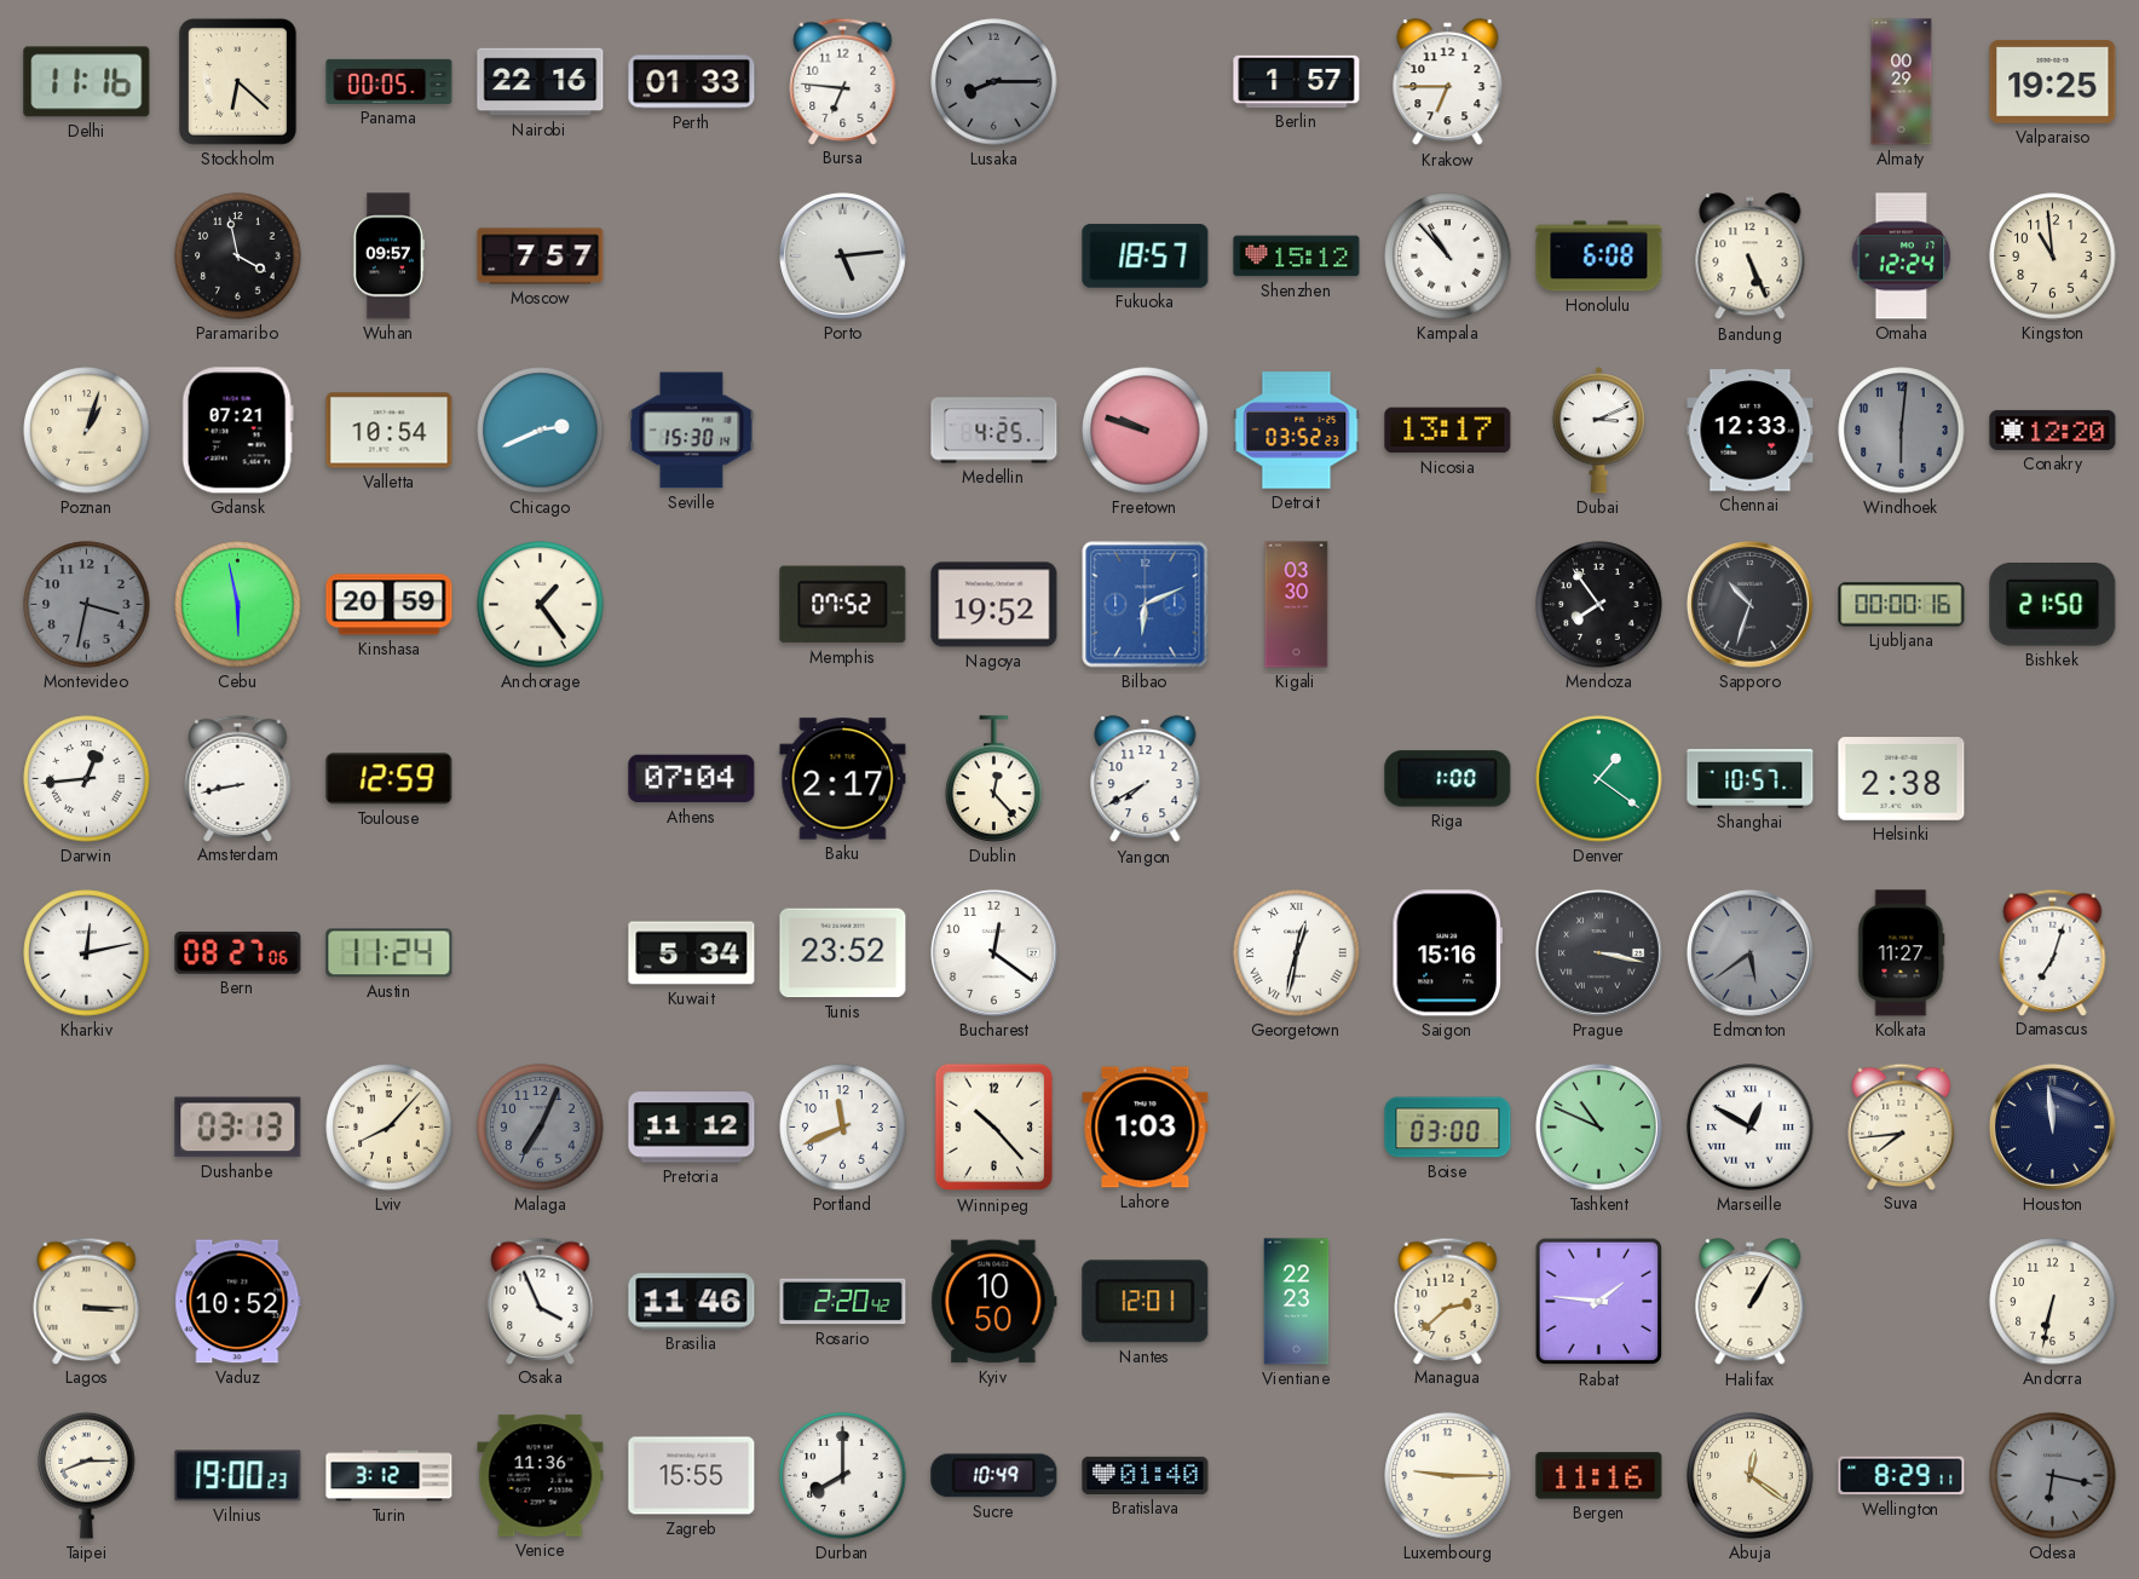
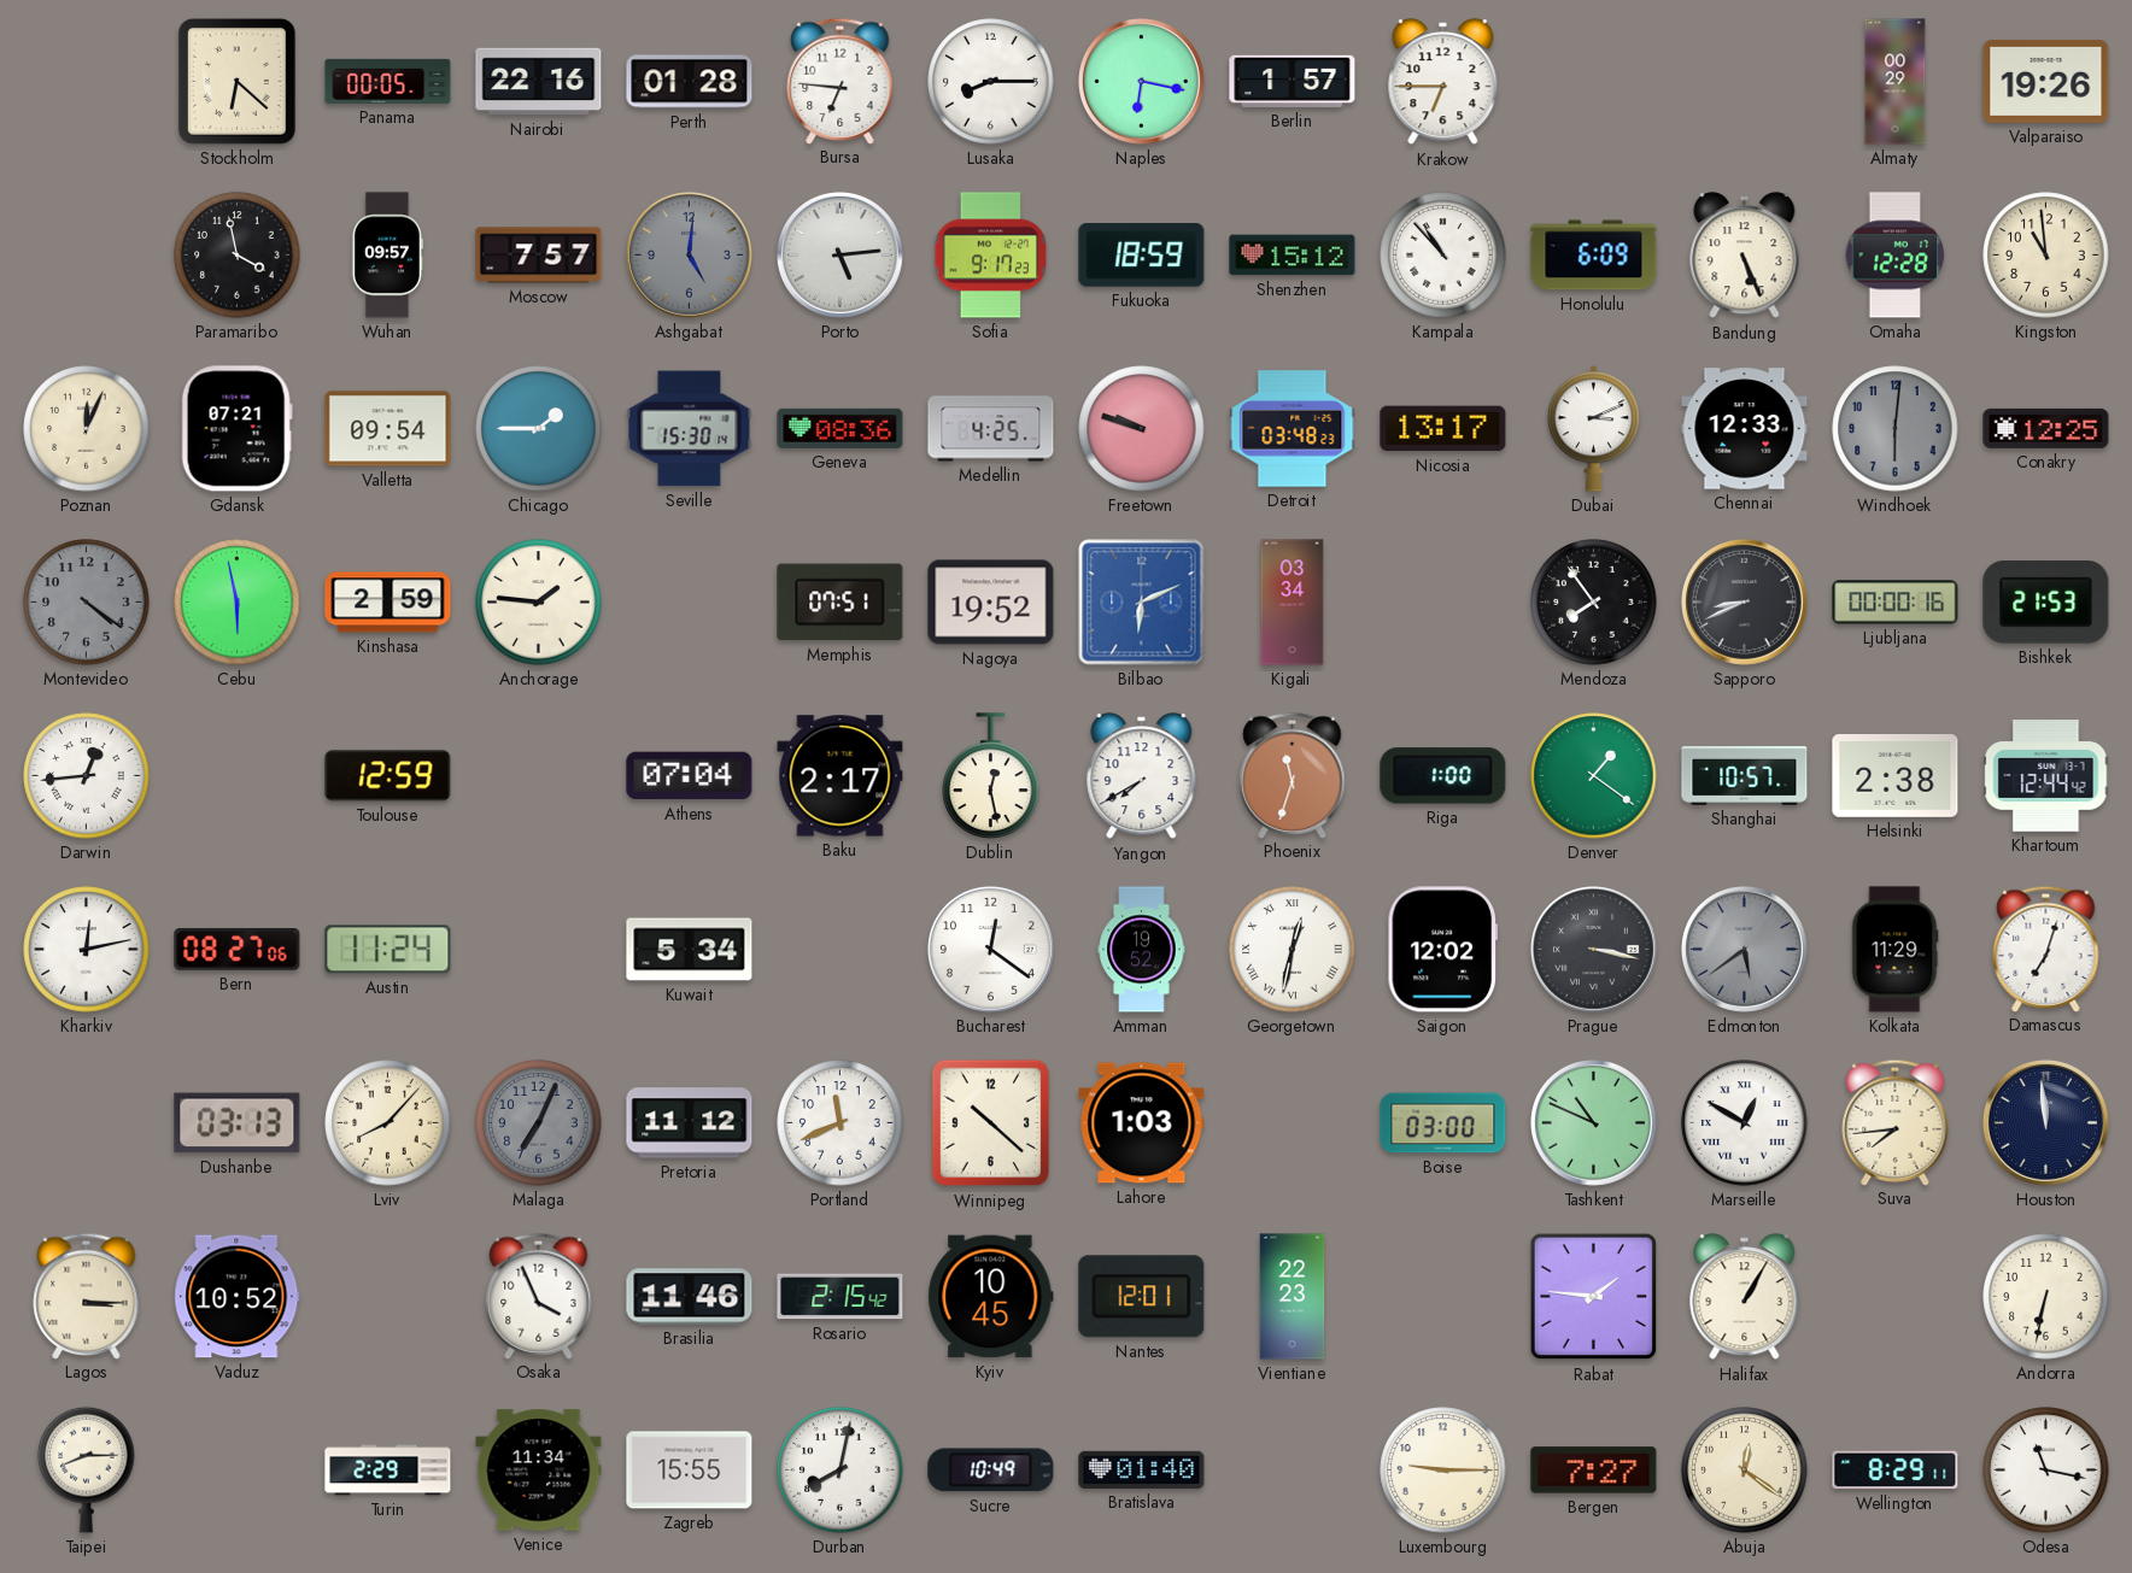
Delhi: 11:16 -> none (87, 82)
Perth: 01:33 -> 01:28 (690, 82)
Lusaka dial: grey -> white (991, 82)
Naples: none -> 6:17 (1141, 81)
Valparaiso: 19:25 -> 19:26 (2046, 81)
Ashgabat: none -> 5:01 (689, 254)
Sofia: none -> 9:17 (990, 256)
Fukuoka: 18:57 -> 18:59 (1142, 256)
Honolulu: 6:08 -> 6:09 (1594, 256)
Omaha: 12:24 -> 12:28 (1896, 256)
Poznan: 1:03 -> 12:04 (87, 429)
Valletta: 10:54 -> 09:54 (388, 429)
Chicago: 2:41 -> 1:45 (539, 429)
Geneva: none -> 08:36 (840, 428)
Detroit: 03:52 -> 03:48 (1293, 429)
Conakry: 12:20 -> 12:25 (2046, 428)
Montevideo: 3:32 -> 4:21 (87, 603)
Kinshasa: 20:59 -> 2:59 (388, 603)
Anchorage: 1:24 -> 1:46 (539, 603)
Memphis: 07:52 -> 07:51 (840, 603)
Kigali: 03:30 -> 03:34 (1293, 603)
Sapporo: 10:33 -> 8:41 (1744, 601)
Bishkek: 21:50 -> 21:53 (2046, 603)
Amsterdam: 8:43 -> none (238, 778)
Dublin: 12:23 -> 12:28 (991, 776)
Phoenix: none -> 11:33 (1293, 775)
Khartoum: none -> 12:44 (2046, 776)
Tunis: 23:52 -> none (843, 953)
Amman: none -> 19:52 (1142, 950)
Saigon: 15:16 -> 12:02 (1442, 950)
Kolkata: 11:27 -> 11:29 (1894, 950)
Winnipeg: 10:23 -> 10:22 (991, 1123)
Rosario: 2:20 -> 2:15 (840, 1297)
Kyiv: 10:50 -> 10:45 (991, 1297)
Managua: 2:38 -> none (1448, 1301)
Vilnius: 19:00 -> none (238, 1476)
Turin: 3:12 -> 2:29 (388, 1471)
Venice: 11:36 -> 11:34 (539, 1471)
Durban: 8:00 -> 8:02 (840, 1471)
Bergen: 11:16 -> 7:27 (1594, 1471)
Odesa: 6:17 -> 11:17 (2046, 1471)
Odesa dial: grey -> white (2046, 1471)
